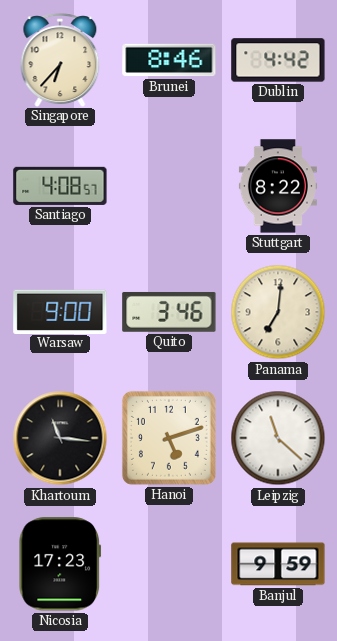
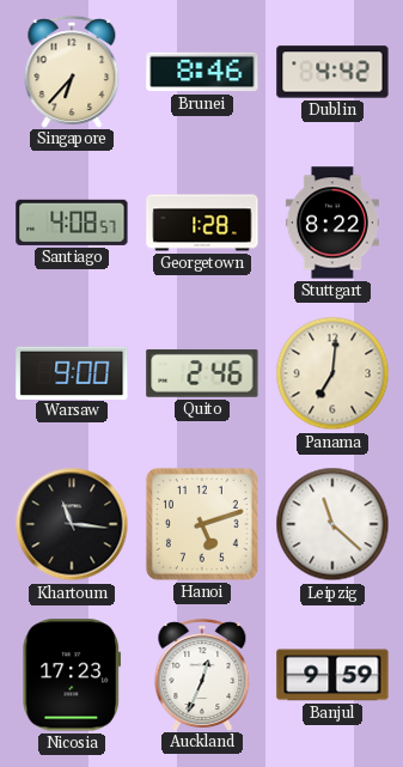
Georgetown: none -> 1:28 (202, 223)
Quito: 3:46 -> 2:46 (202, 373)
Auckland: none -> 12:34 (202, 675)
